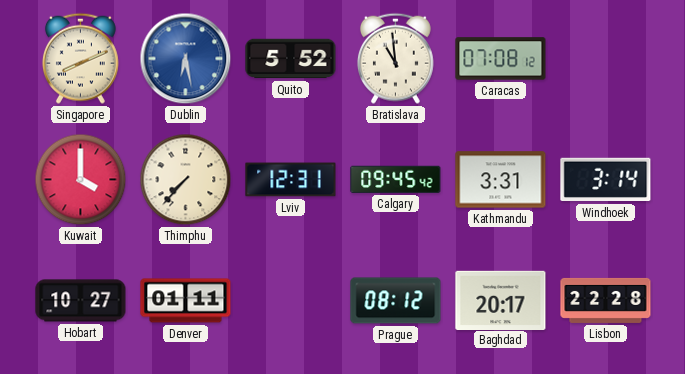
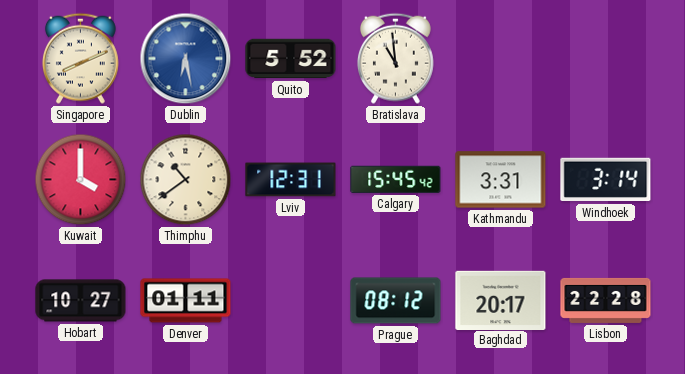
Caracas: 07:08 -> none (501, 59)
Thimphu: 7:37 -> 10:39 (186, 180)
Calgary: 09:45 -> 15:45 (396, 179)
